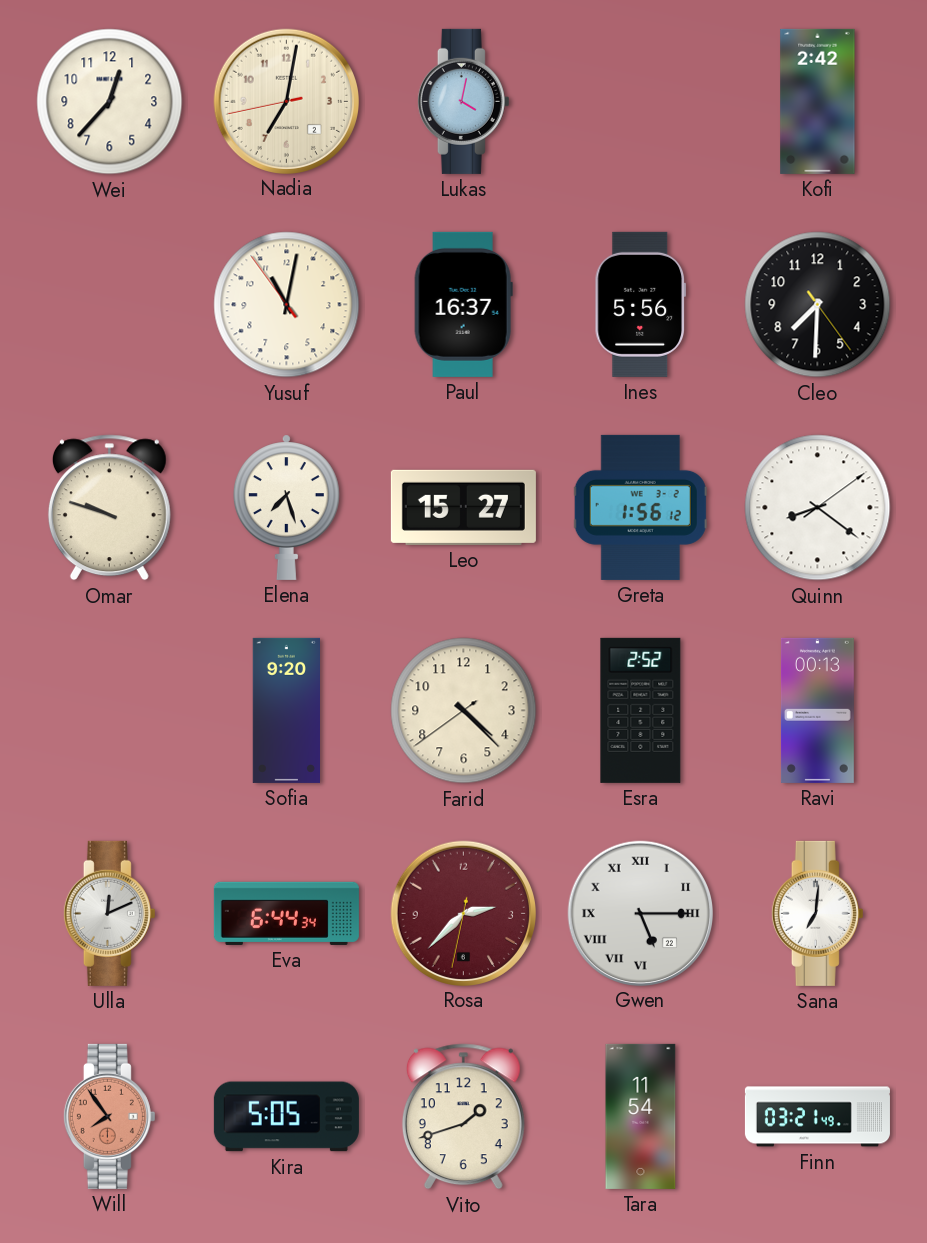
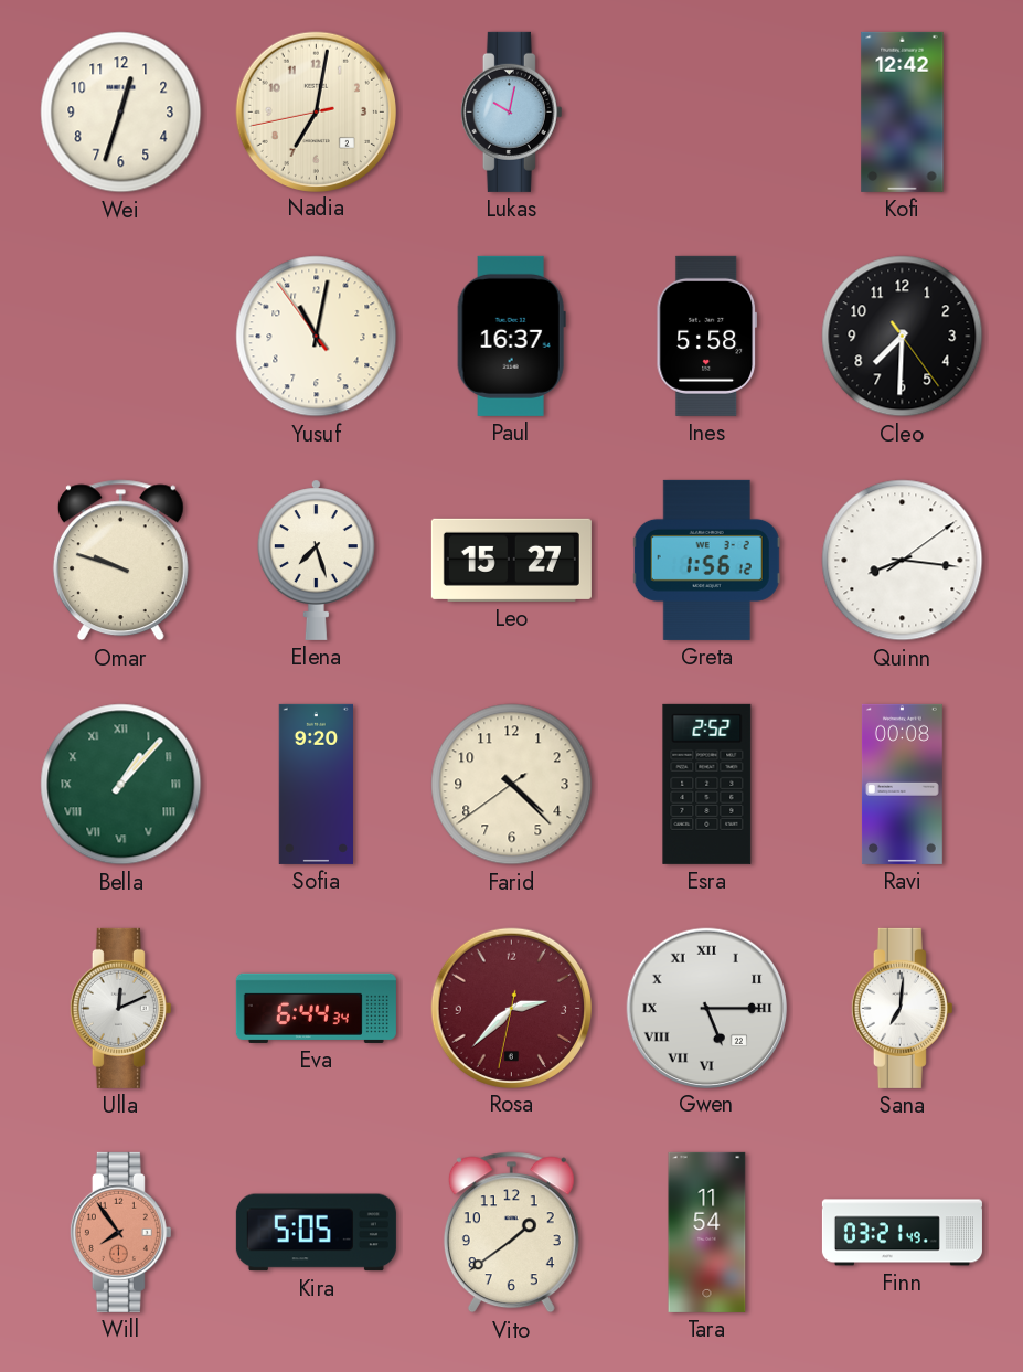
Wei: 12:37 -> 12:33 (121, 113)
Lukas: 4:02 -> 10:02 (511, 111)
Kofi: 2:42 -> 12:42 (903, 111)
Ines: 5:56 -> 5:58 (706, 336)
Quinn: 8:21 -> 8:16 (903, 561)
Bella: none -> 1:07 (121, 785)
Ravi: 00:13 -> 00:08 (902, 784)
Vito: 1:42 -> 1:39 (511, 1233)
